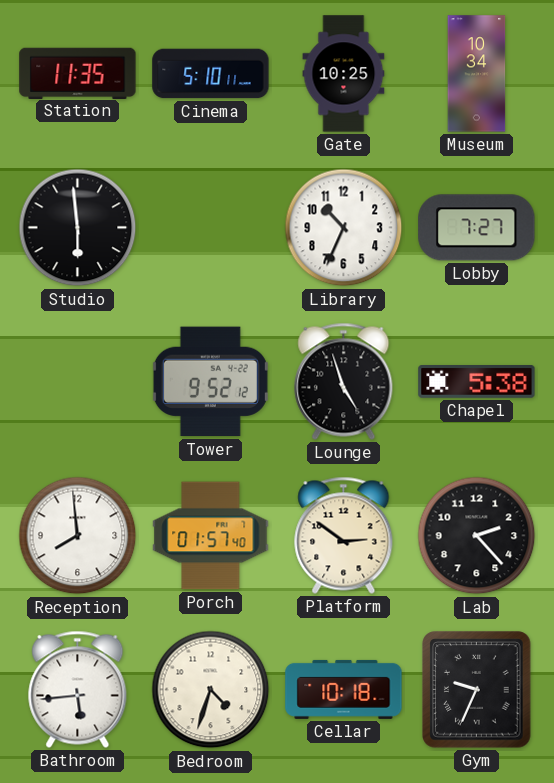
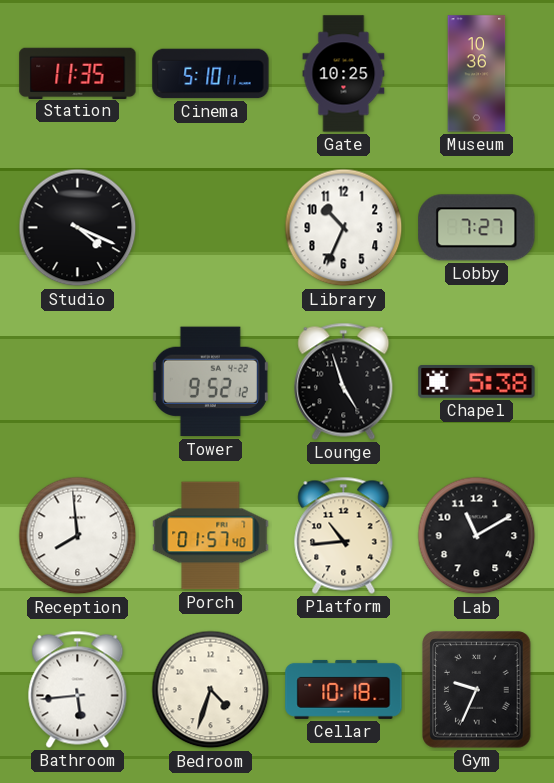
Museum: 10:34 -> 10:36 (477, 74)
Studio: 5:59 -> 4:19 (78, 228)
Platform: 2:51 -> 10:44 (344, 535)
Lab: 2:23 -> 11:10 (477, 536)
